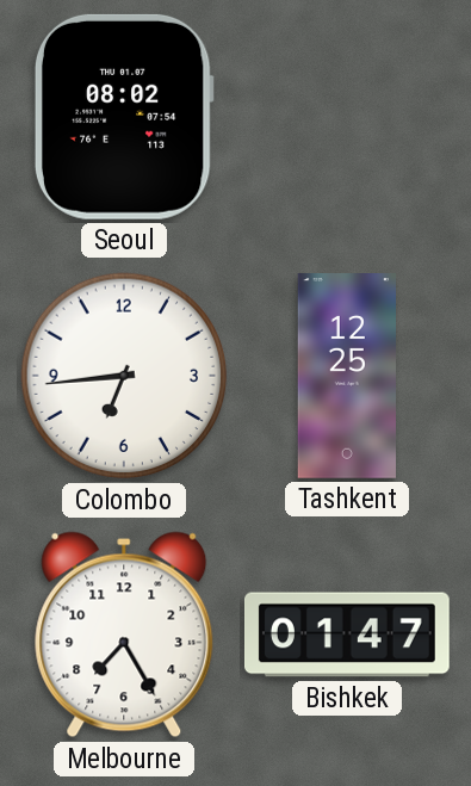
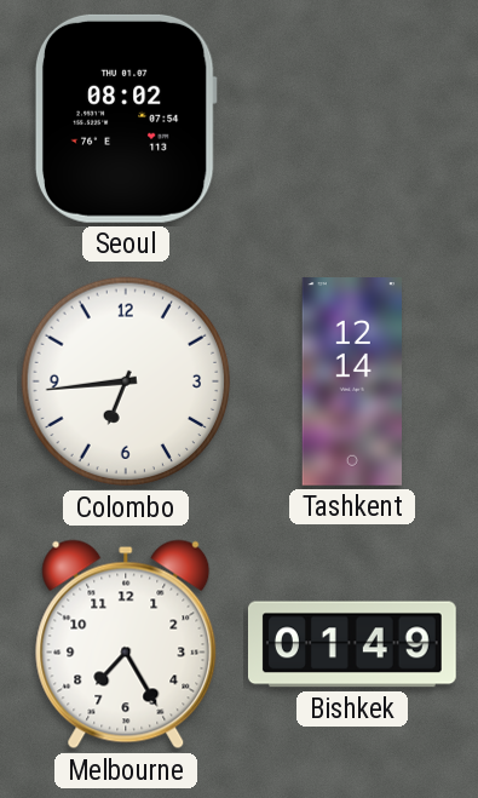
Tashkent: 12:25 -> 12:14 (352, 383)
Bishkek: 01:47 -> 01:49 (352, 644)
